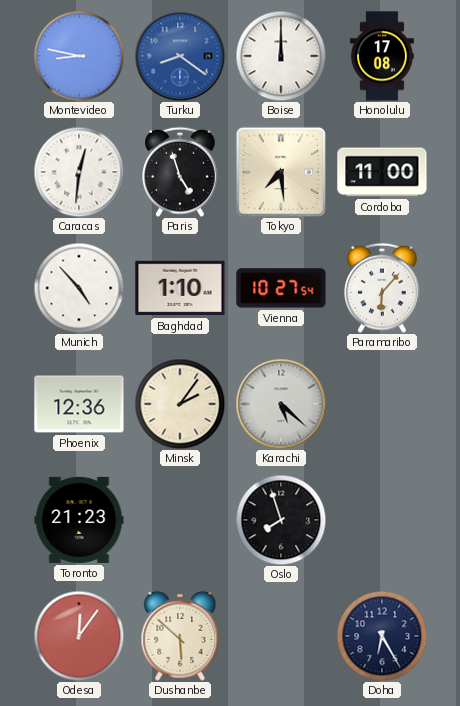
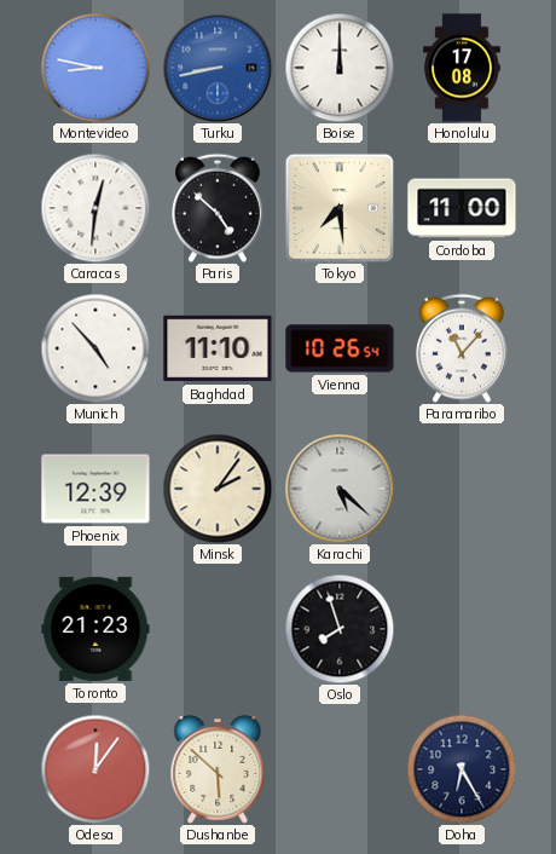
Turku: 8:21 -> 8:43 (218, 68)
Paris: 4:57 -> 4:52 (219, 208)
Baghdad: 1:10 -> 11:10 (218, 348)
Vienna: 10:27 -> 10:26 (340, 348)
Paramaribo: 6:07 -> 11:07 (463, 348)
Phoenix: 12:36 -> 12:39 (95, 489)
